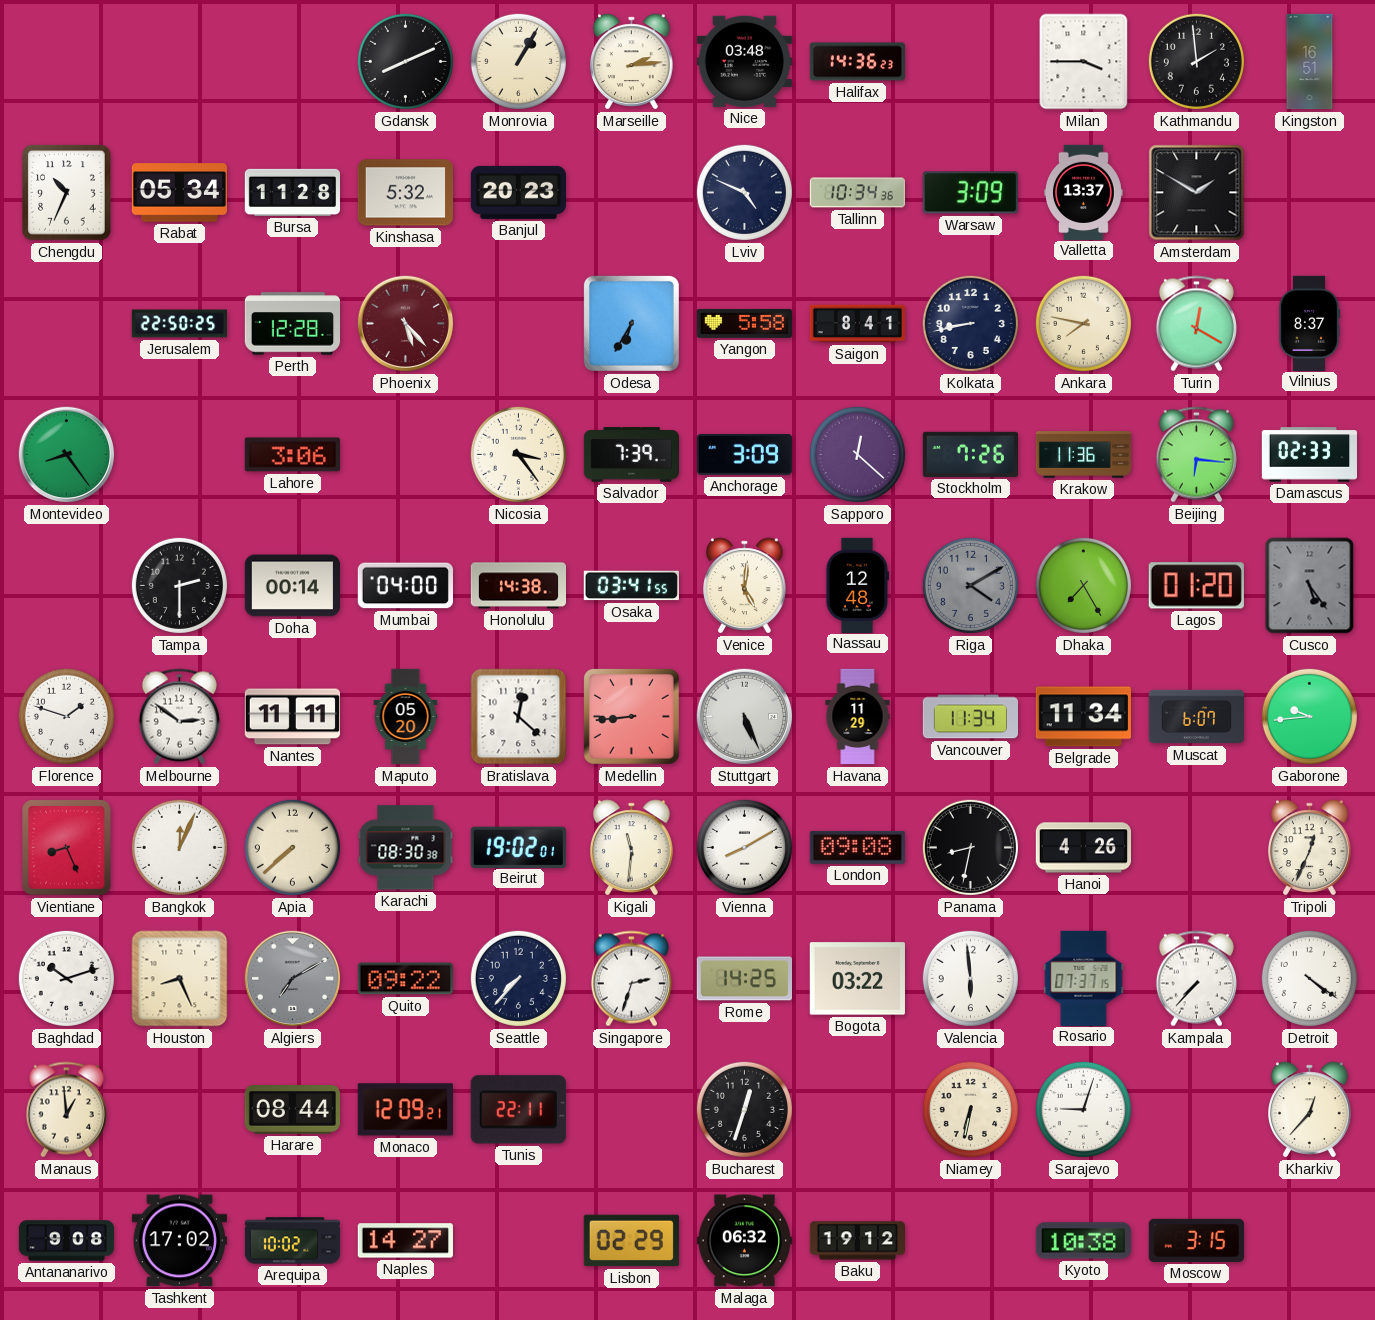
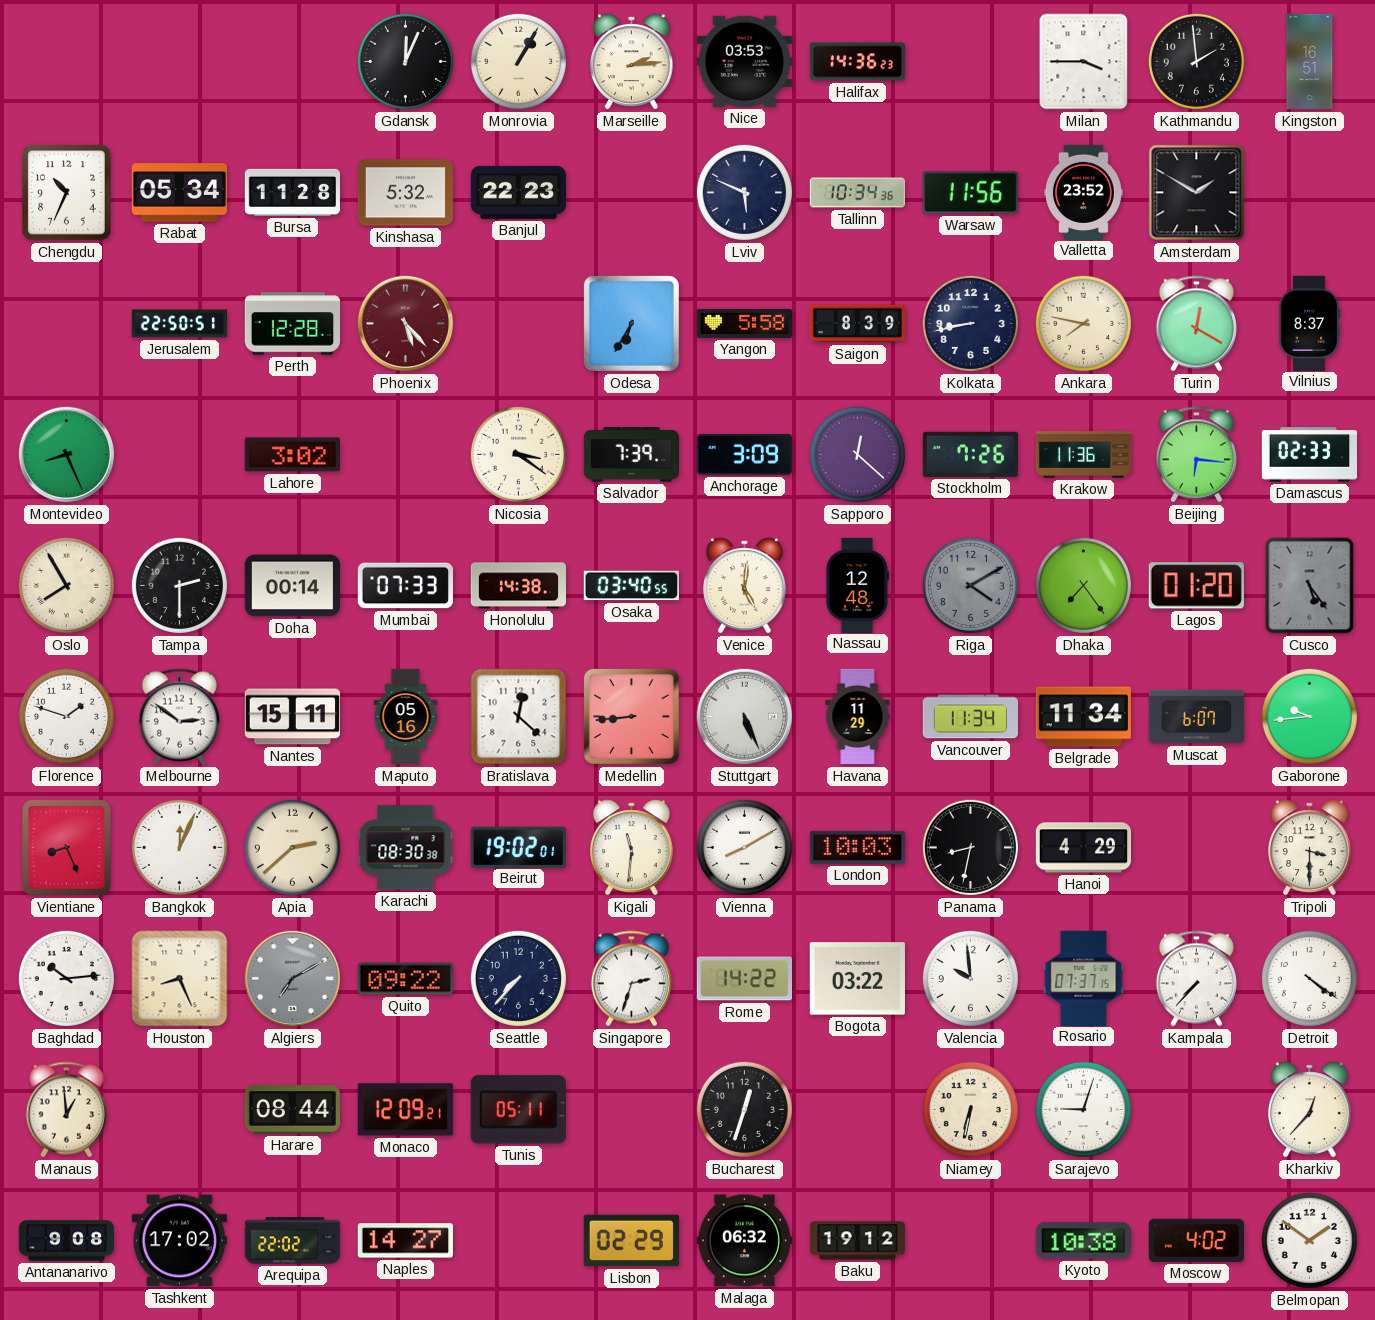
Gdansk: 8:11 -> 12:04 (405, 61)
Nice: 03:48 -> 03:53 (744, 61)
Banjul: 20:23 -> 22:23 (518, 192)
Lviv: 4:49 -> 5:49 (744, 192)
Warsaw: 3:09 -> 11:56 (970, 193)
Valletta: 13:37 -> 23:52 (1084, 192)
Jerusalem: 22:50:25 -> 22:50:51 (179, 324)
Saigon: 8:41 -> 8:39 (857, 324)
Montevideo: 8:24 -> 8:26 (67, 455)
Lahore: 3:06 -> 3:02 (292, 455)
Nicosia: 3:24 -> 3:21 (518, 454)
Oslo: none -> 7:55 (66, 585)
Mumbai: 04:00 -> 07:33 (405, 586)
Osaka: 03:41 -> 03:40 (631, 586)
Dhaka: 7:25 -> 7:24 (1083, 585)
Nantes: 11:11 -> 15:11 (292, 717)
Maputo: 05:20 -> 05:16 (406, 717)
Apia: 7:38 -> 2:38 (292, 847)
London: 09:08 -> 10:03 (857, 847)
Hanoi: 4:26 -> 4:29 (1083, 848)
Tripoli: 12:34 -> 3:30 (1310, 848)
Baghdad: 10:12 -> 10:14 (66, 978)
Rome: 14:25 -> 14:22 (744, 979)
Valencia: 5:59 -> 9:59 (970, 978)
Tunis: 22:11 -> 05:11 (518, 1110)
Arequipa: 10:02 -> 22:02 (293, 1241)
Moscow: 3:15 -> 4:02 (1196, 1240)
Belmopan: none -> 1:51 (1309, 1240)
